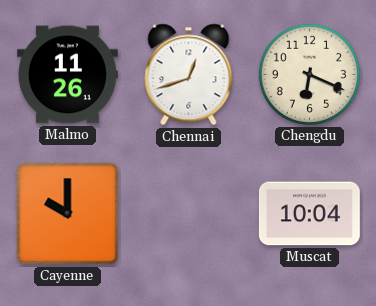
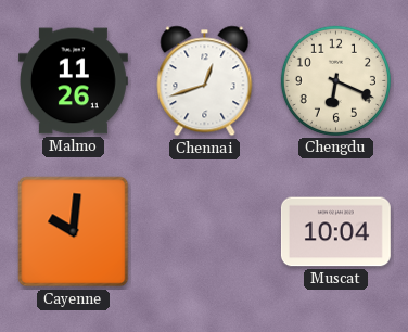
Cayenne: 10:00 -> 10:01 (74, 232)
